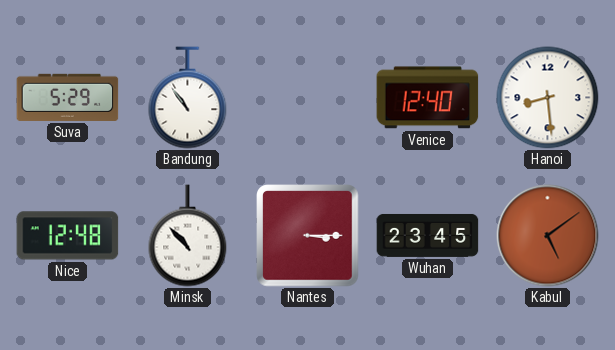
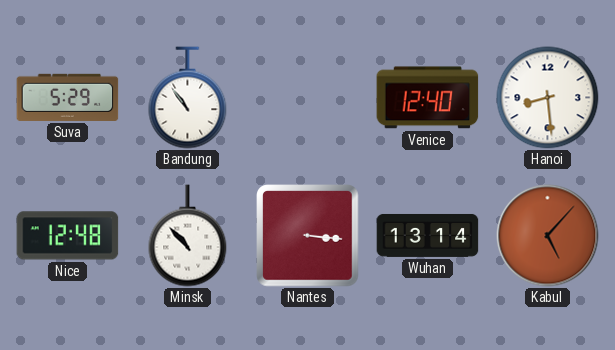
Nantes: 3:15 -> 3:16 (308, 236)
Wuhan: 23:45 -> 13:14 (428, 235)
Kabul: 5:09 -> 5:07 (548, 236)
